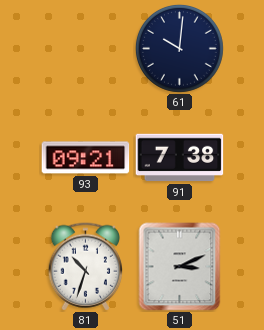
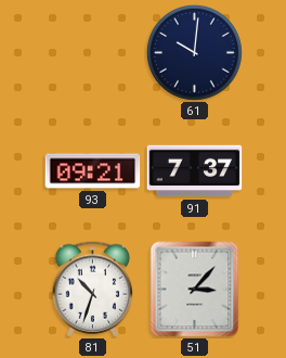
91: 7:38 -> 7:37 (195, 171)
51: 3:11 -> 3:07 (195, 290)
